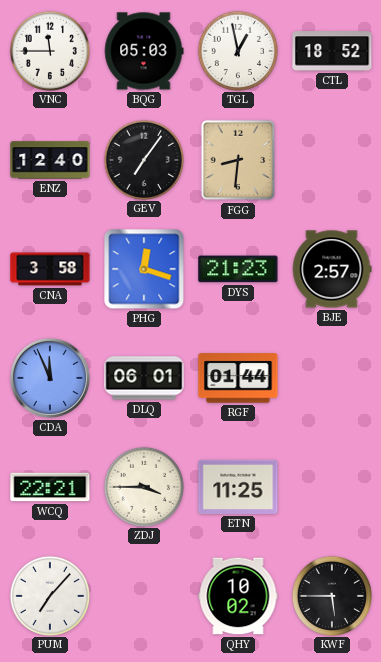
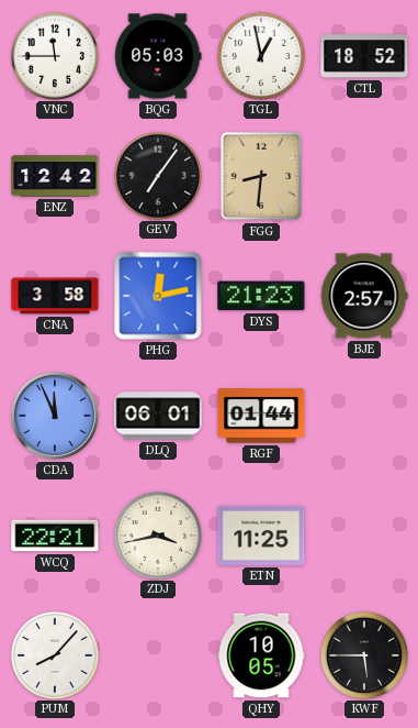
ENZ: 12:40 -> 12:42 (55, 176)
PHG: 12:18 -> 12:13 (158, 296)
ZDJ: 3:45 -> 3:43 (157, 534)
PUM: 7:07 -> 8:07 (54, 654)
QHY: 10:02 -> 10:05 (261, 655)
